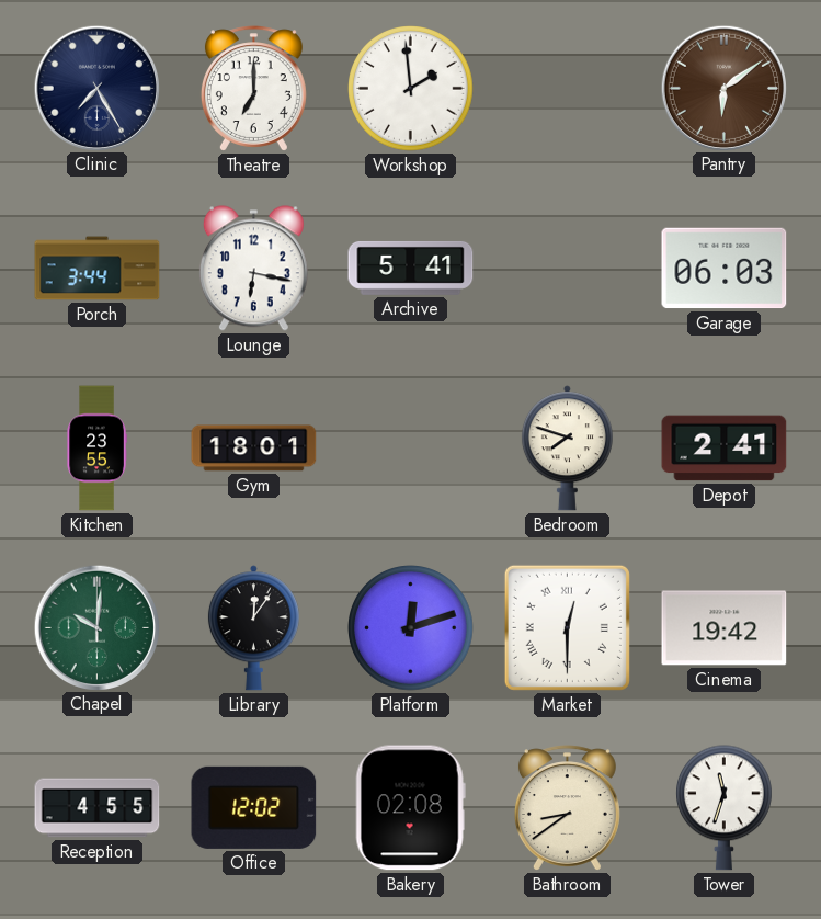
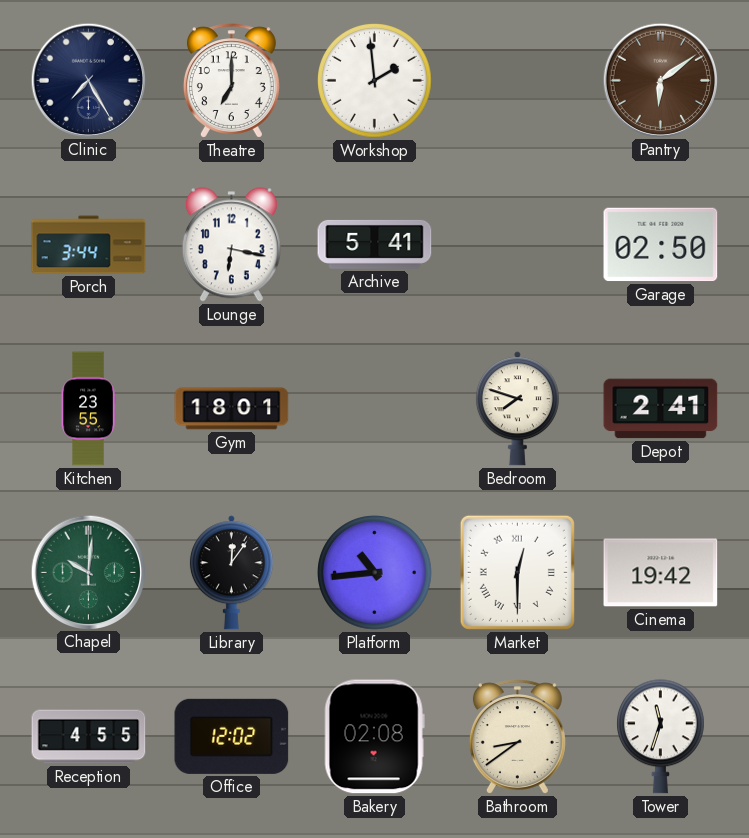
Garage: 06:03 -> 02:50 (661, 245)
Platform: 12:12 -> 10:44 (375, 573)
